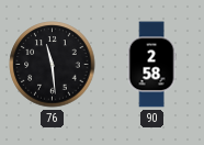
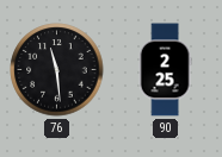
90: 2:58 -> 2:25 (165, 70)
